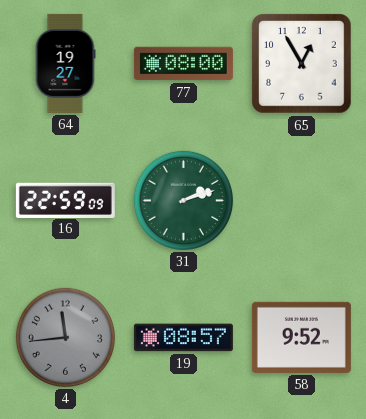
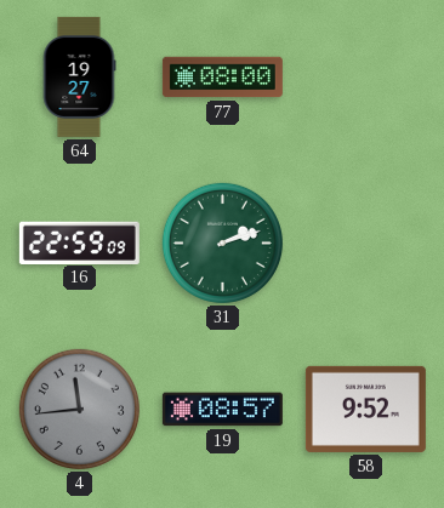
65: 12:55 -> none (302, 64)
